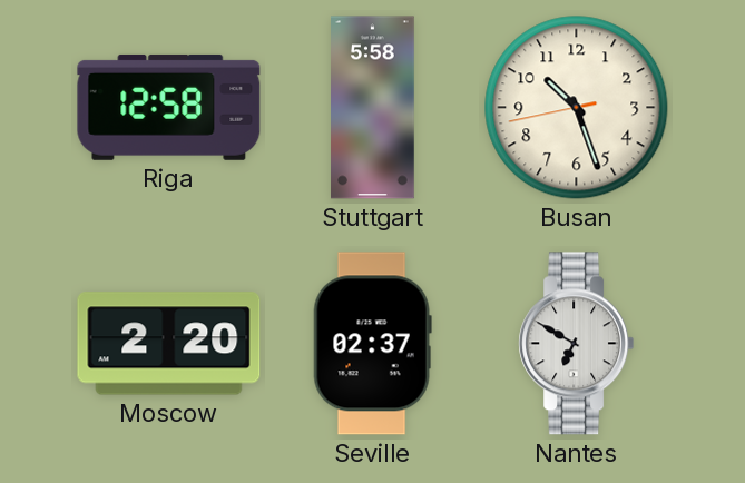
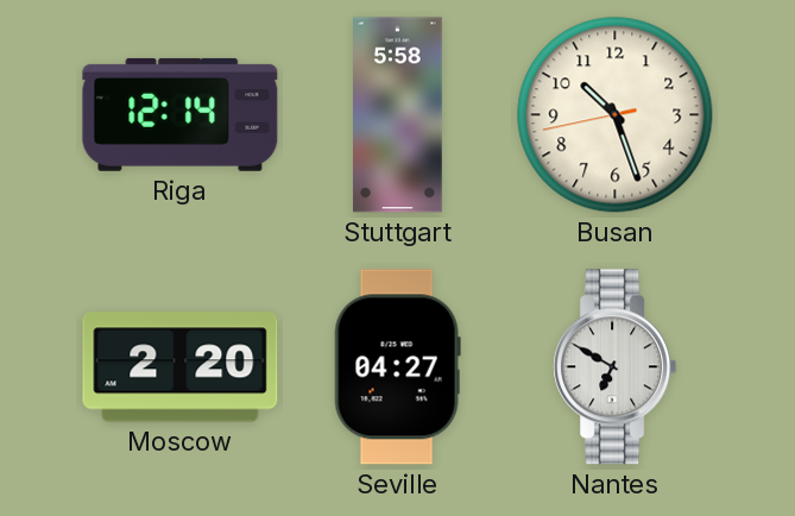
Riga: 12:58 -> 12:14 (181, 114)
Seville: 02:37 -> 04:27 (397, 367)
